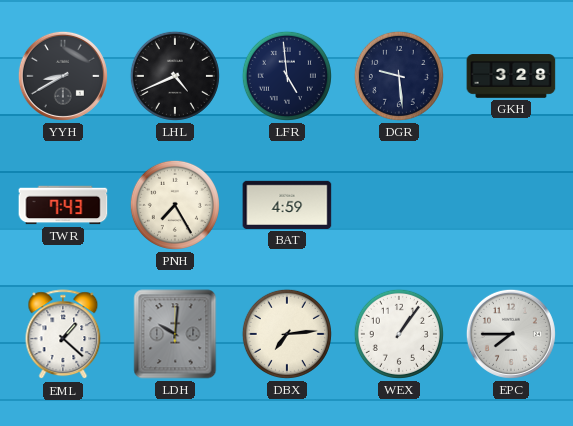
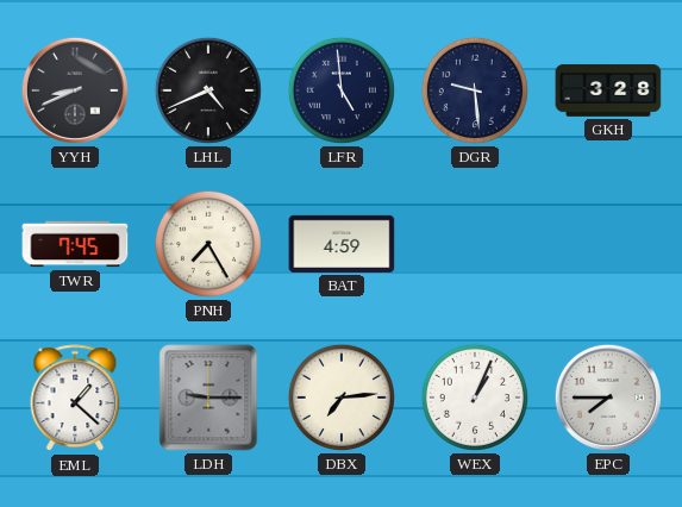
YYH: 8:40 -> 8:41 (75, 90)
TWR: 7:43 -> 7:45 (75, 244)
LDH: 10:01 -> 9:15 (208, 398)
WEX: 1:06 -> 1:04 (475, 398)
